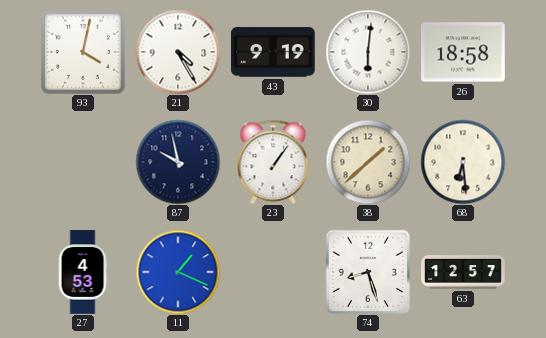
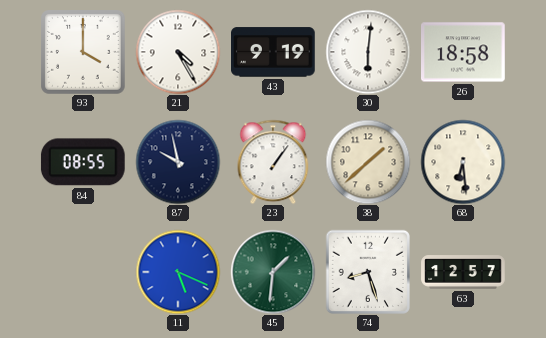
93: 4:02 -> 4:00 (84, 53)
84: none -> 08:55 (83, 162)
27: 4:53 -> none (83, 272)
11: 1:19 -> 5:19 (178, 272)
45: none -> 1:31 (273, 272)
